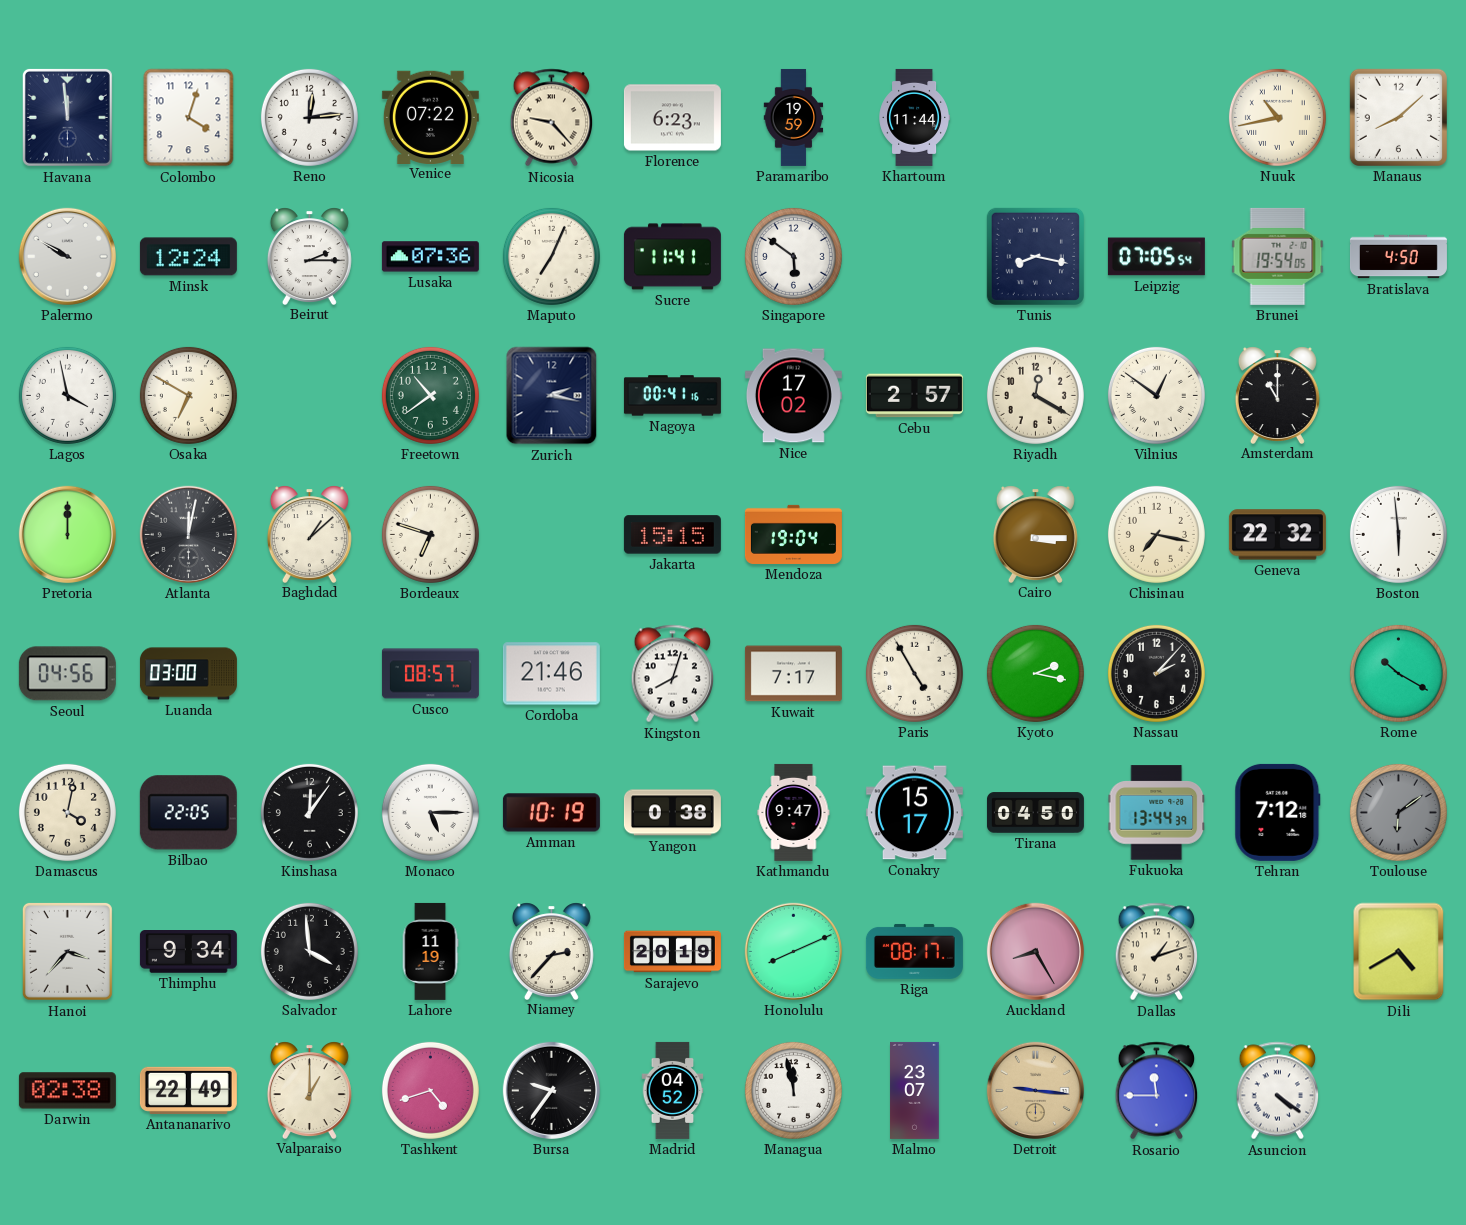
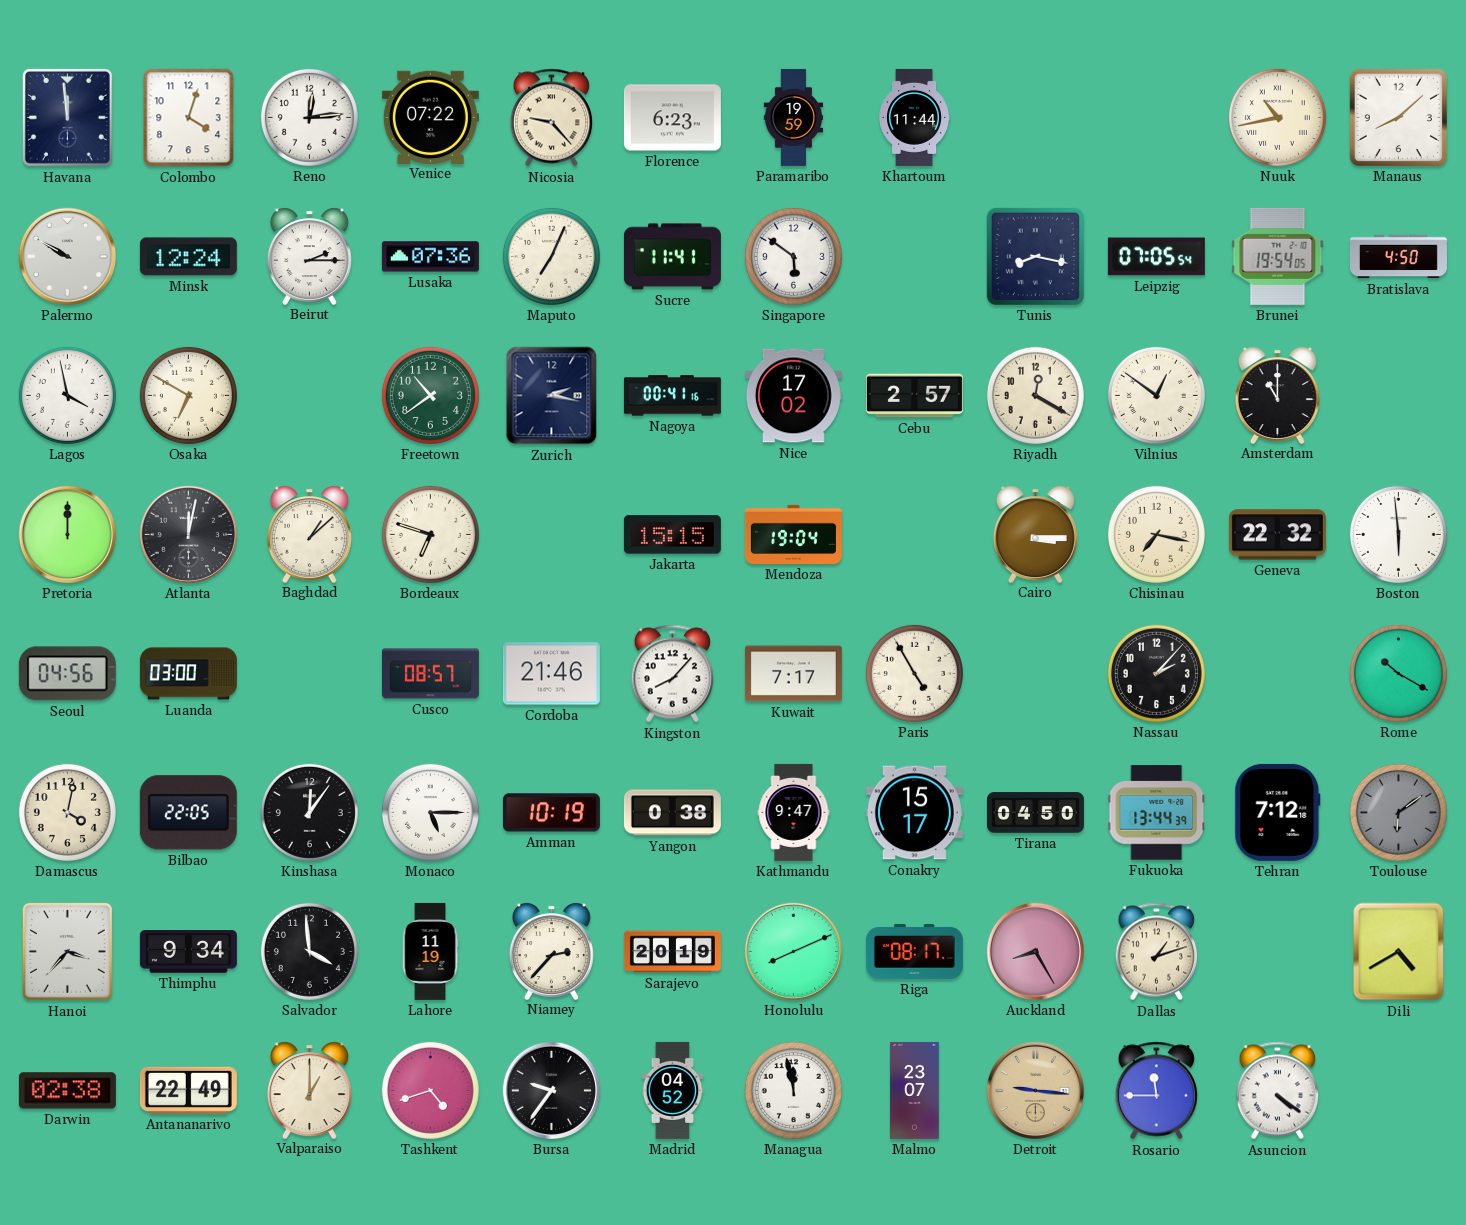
Kingston: 8:03 -> 8:07 (673, 674)
Kyoto: 2:17 -> none (1035, 673)
